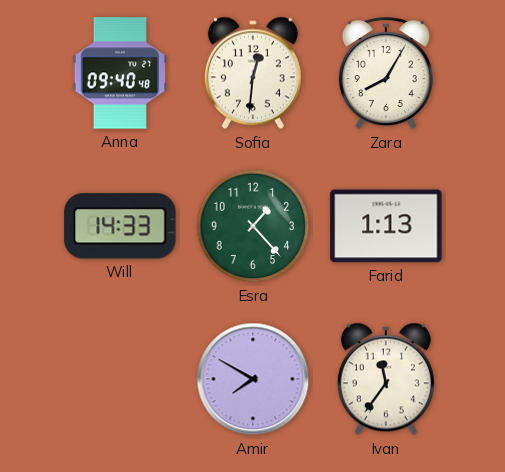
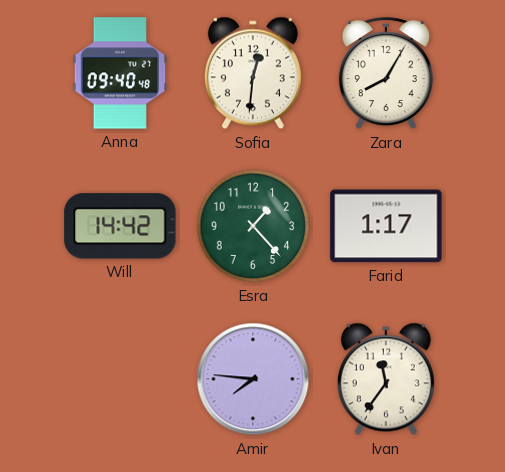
Will: 14:33 -> 14:42 (120, 226)
Farid: 1:13 -> 1:17 (386, 226)
Amir: 7:50 -> 7:46 (253, 379)
